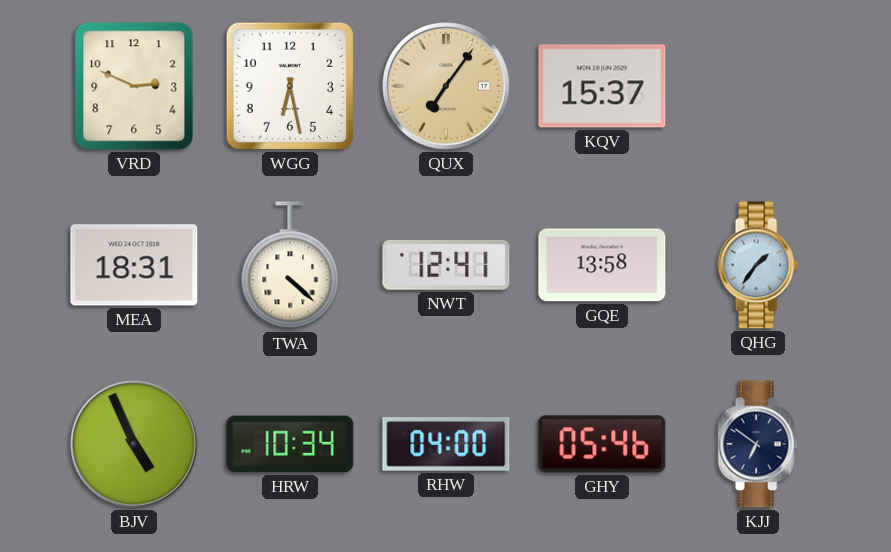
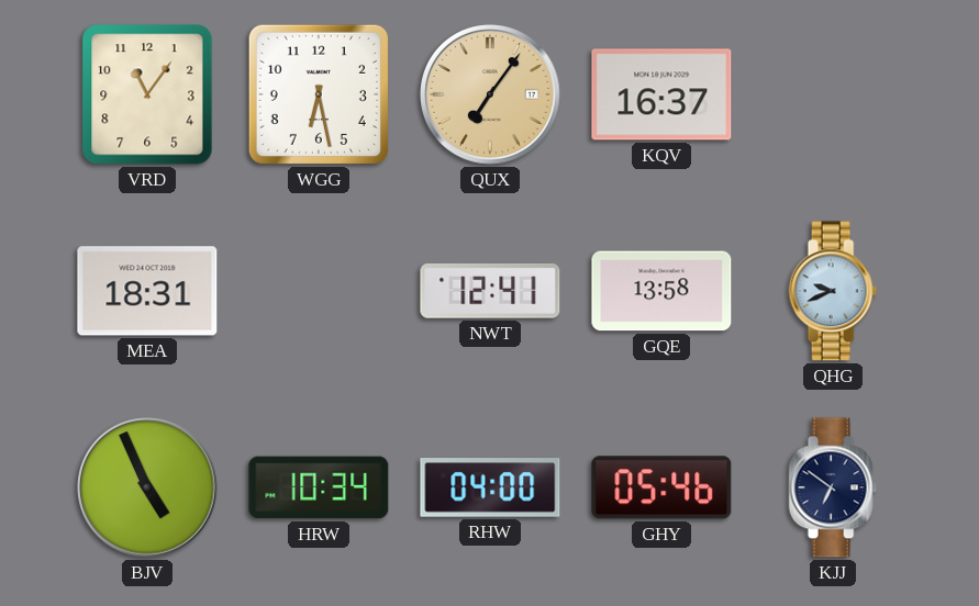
VRD: 2:49 -> 11:06 (147, 94)
KQV: 15:37 -> 16:37 (661, 94)
TWA: 4:22 -> none (290, 266)
QHG: 1:36 -> 9:41 (833, 291)
